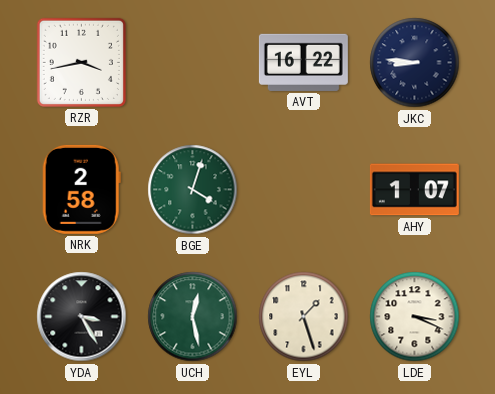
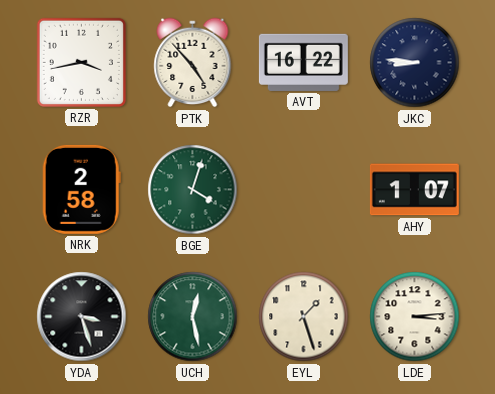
PTK: none -> 4:53 (193, 63)
YDA: 3:25 -> 3:27 (82, 317)
LDE: 3:19 -> 3:14 (415, 317)
